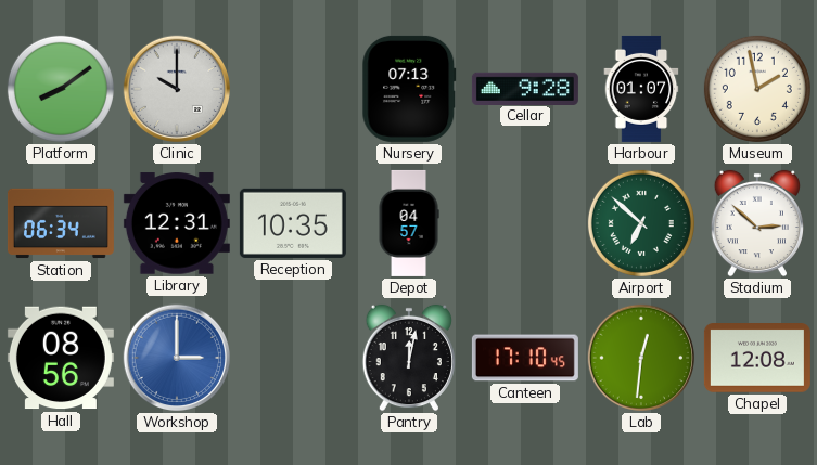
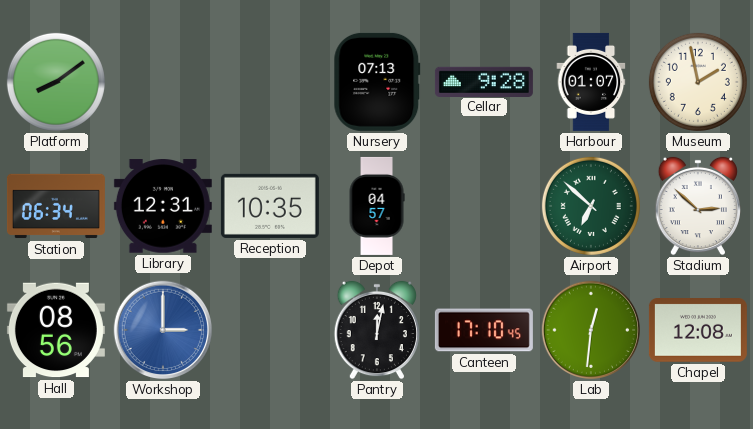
Clinic: 10:00 -> none (177, 89)
